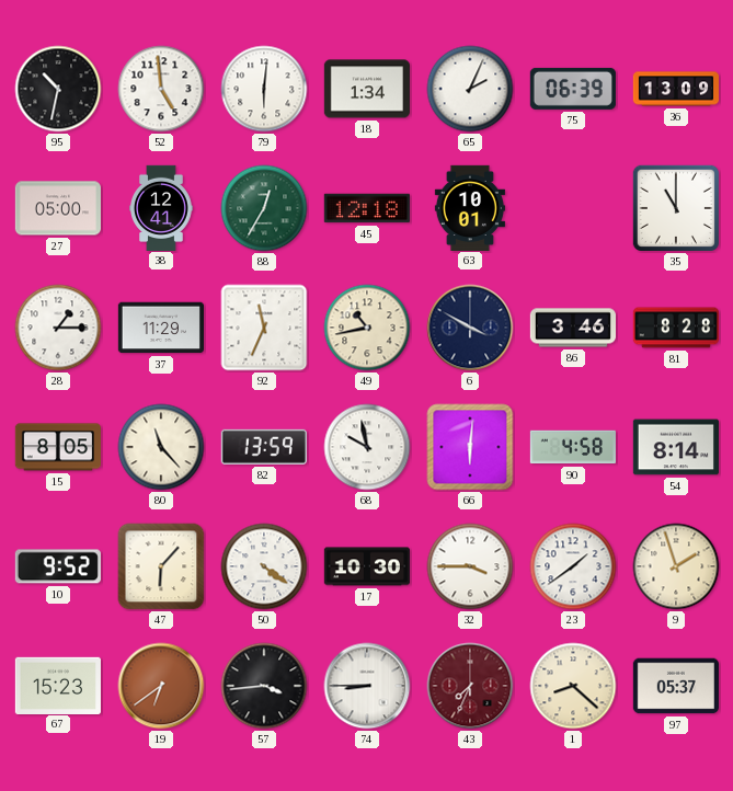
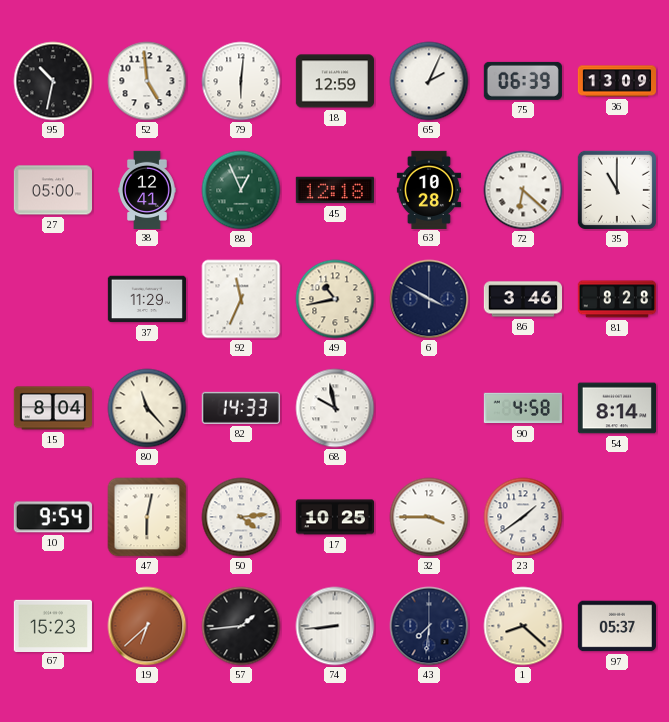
18: 1:34 -> 12:59 (335, 81)
88: 12:35 -> 12:56 (241, 190)
63: 10:01 -> 10:28 (429, 189)
72: none -> 6:22 (523, 190)
28: 1:15 -> none (58, 328)
15: 8:05 -> 8:04 (53, 408)
82: 13:59 -> 14:33 (241, 408)
66: 6:01 -> none (470, 447)
10: 9:52 -> 9:54 (53, 517)
47: 6:07 -> 6:02 (147, 517)
50: 4:21 -> 4:14 (241, 517)
17: 10:30 -> 10:25 (334, 517)
9: 1:57 -> none (676, 566)
19: 6:39 -> 6:38 (147, 626)
57: 3:44 -> 1:44 (241, 626)
74: 8:45 -> 8:44 (335, 626)
43: 7:34 -> 7:31 (429, 626)
43 dial: burgundy -> navy (429, 626)
